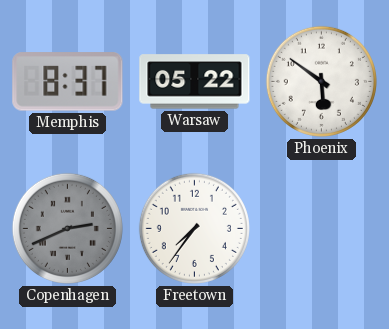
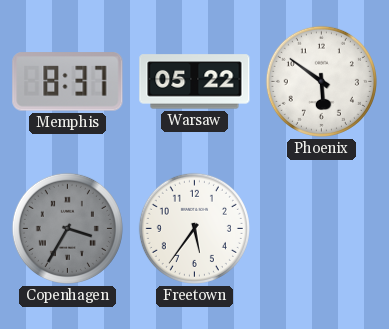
Copenhagen: 2:41 -> 3:35 (67, 228)
Freetown: 7:36 -> 5:36 (194, 228)
